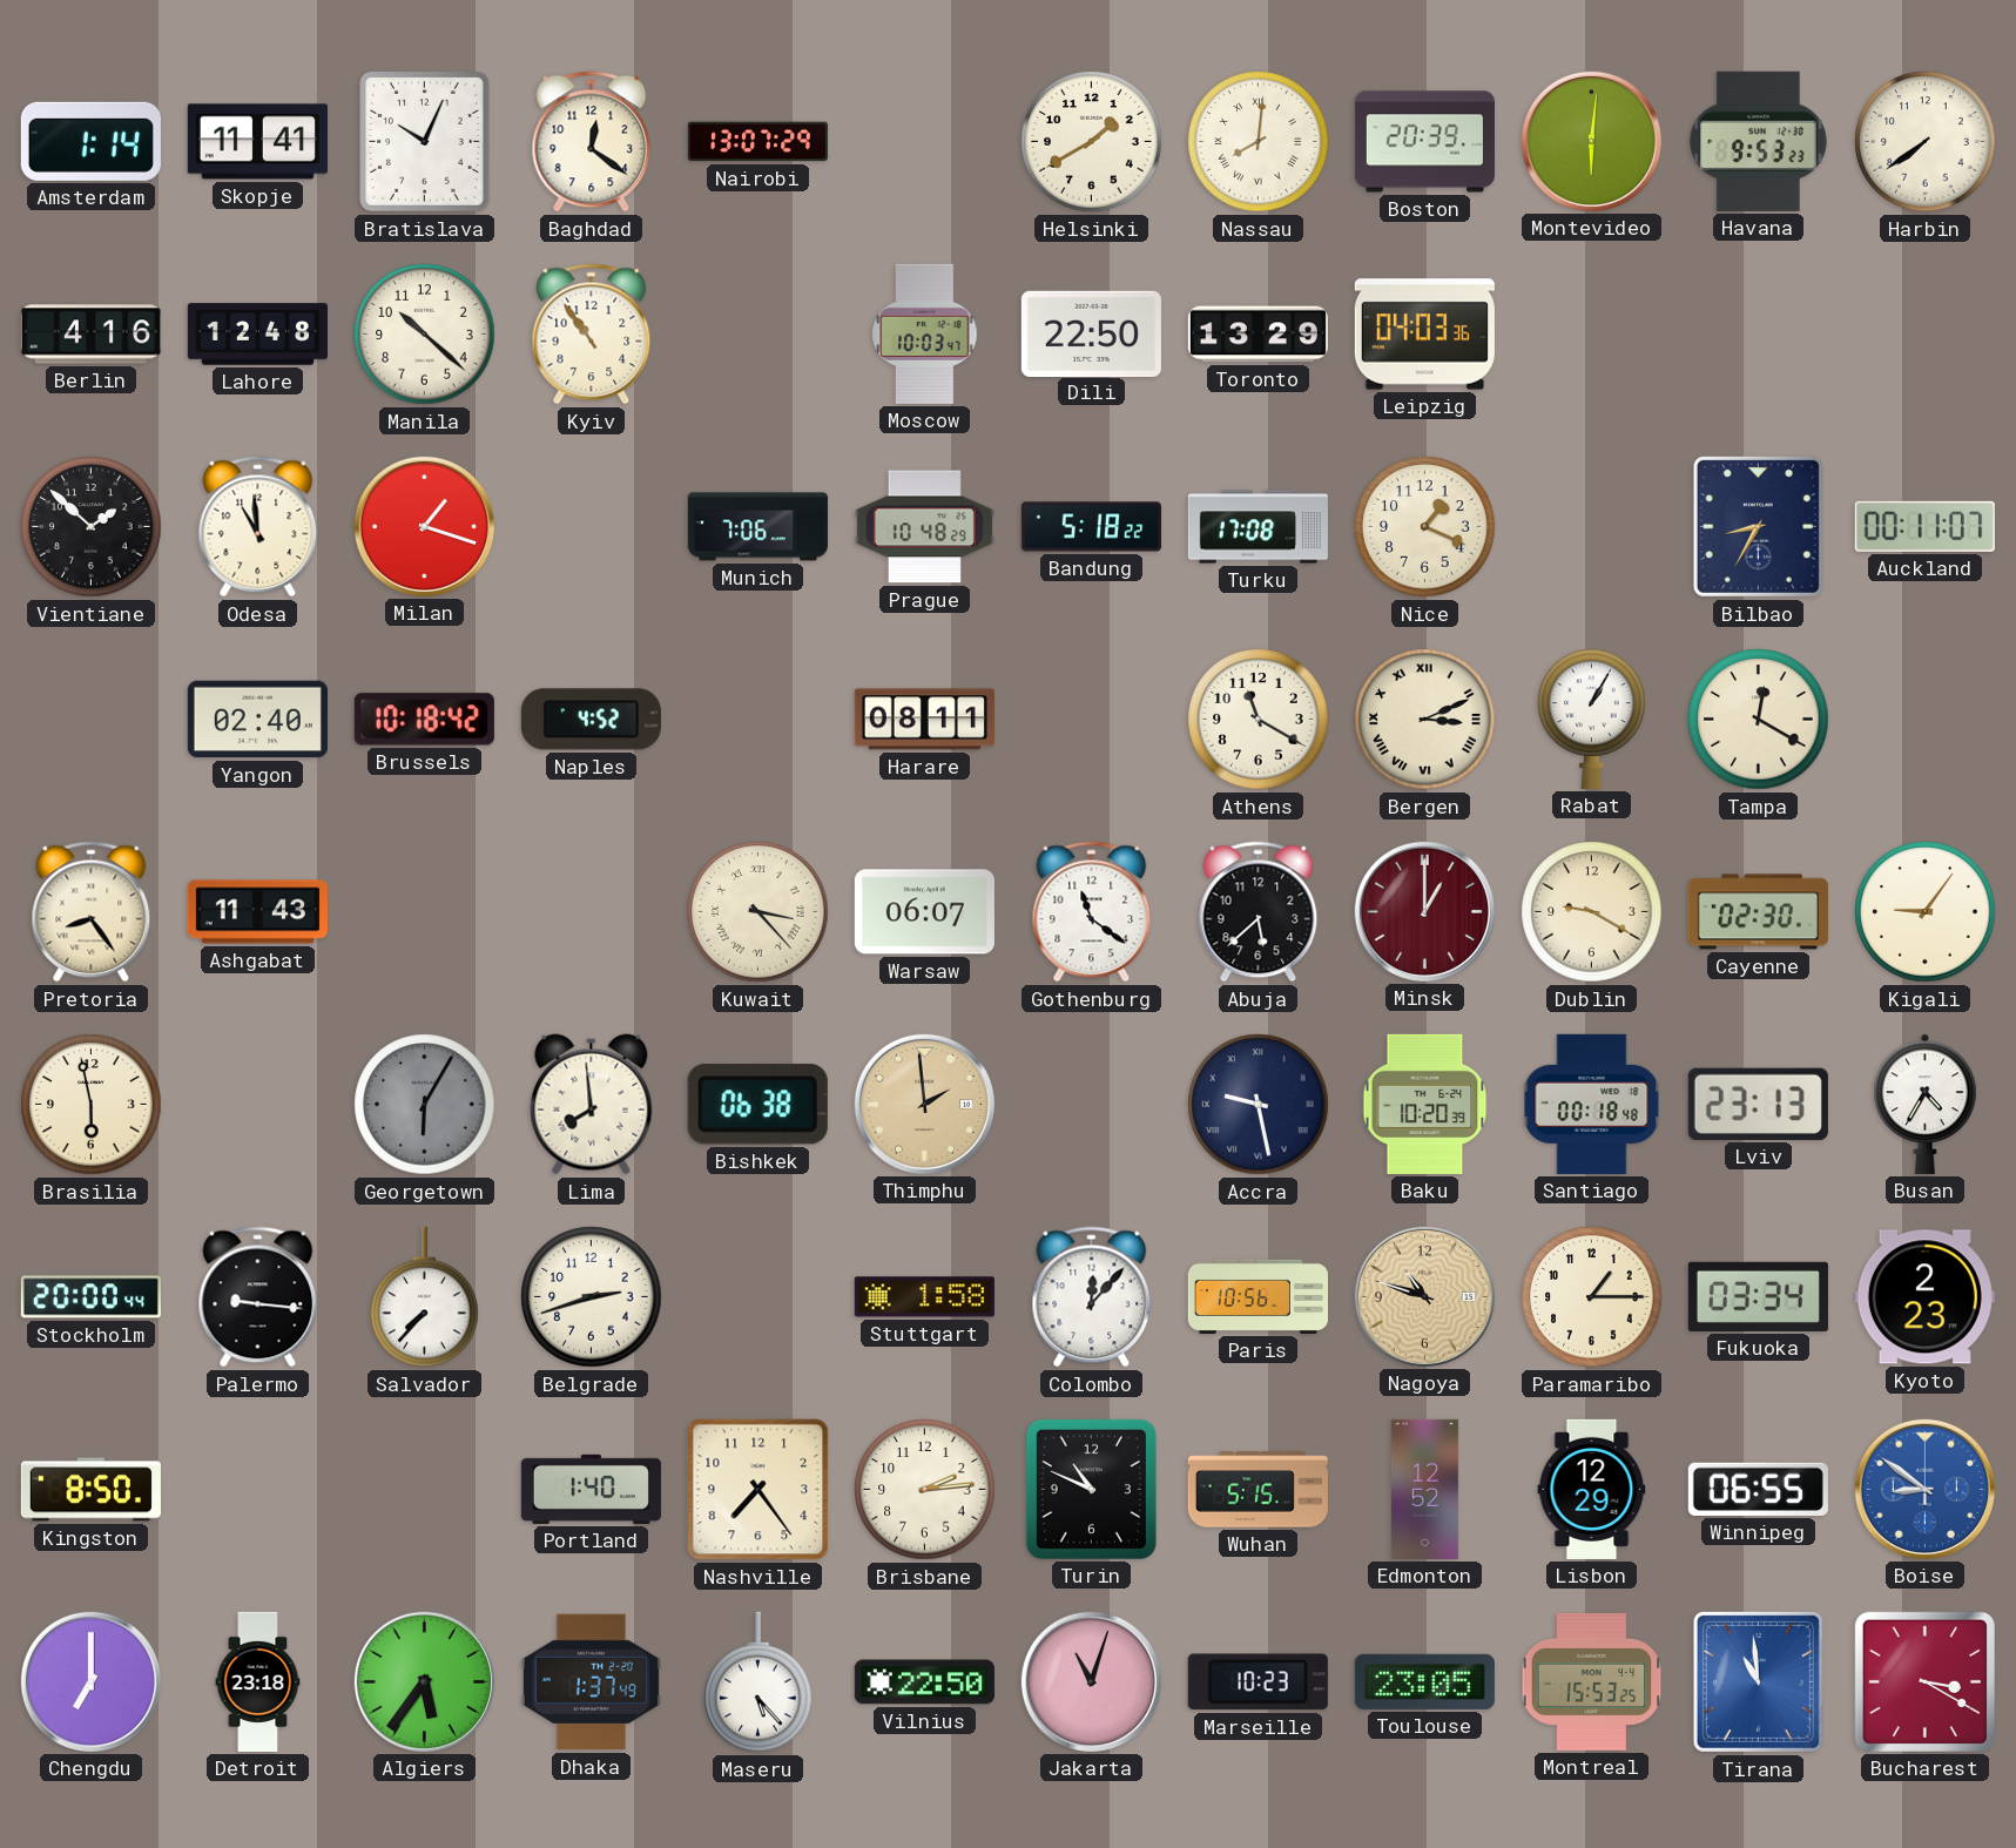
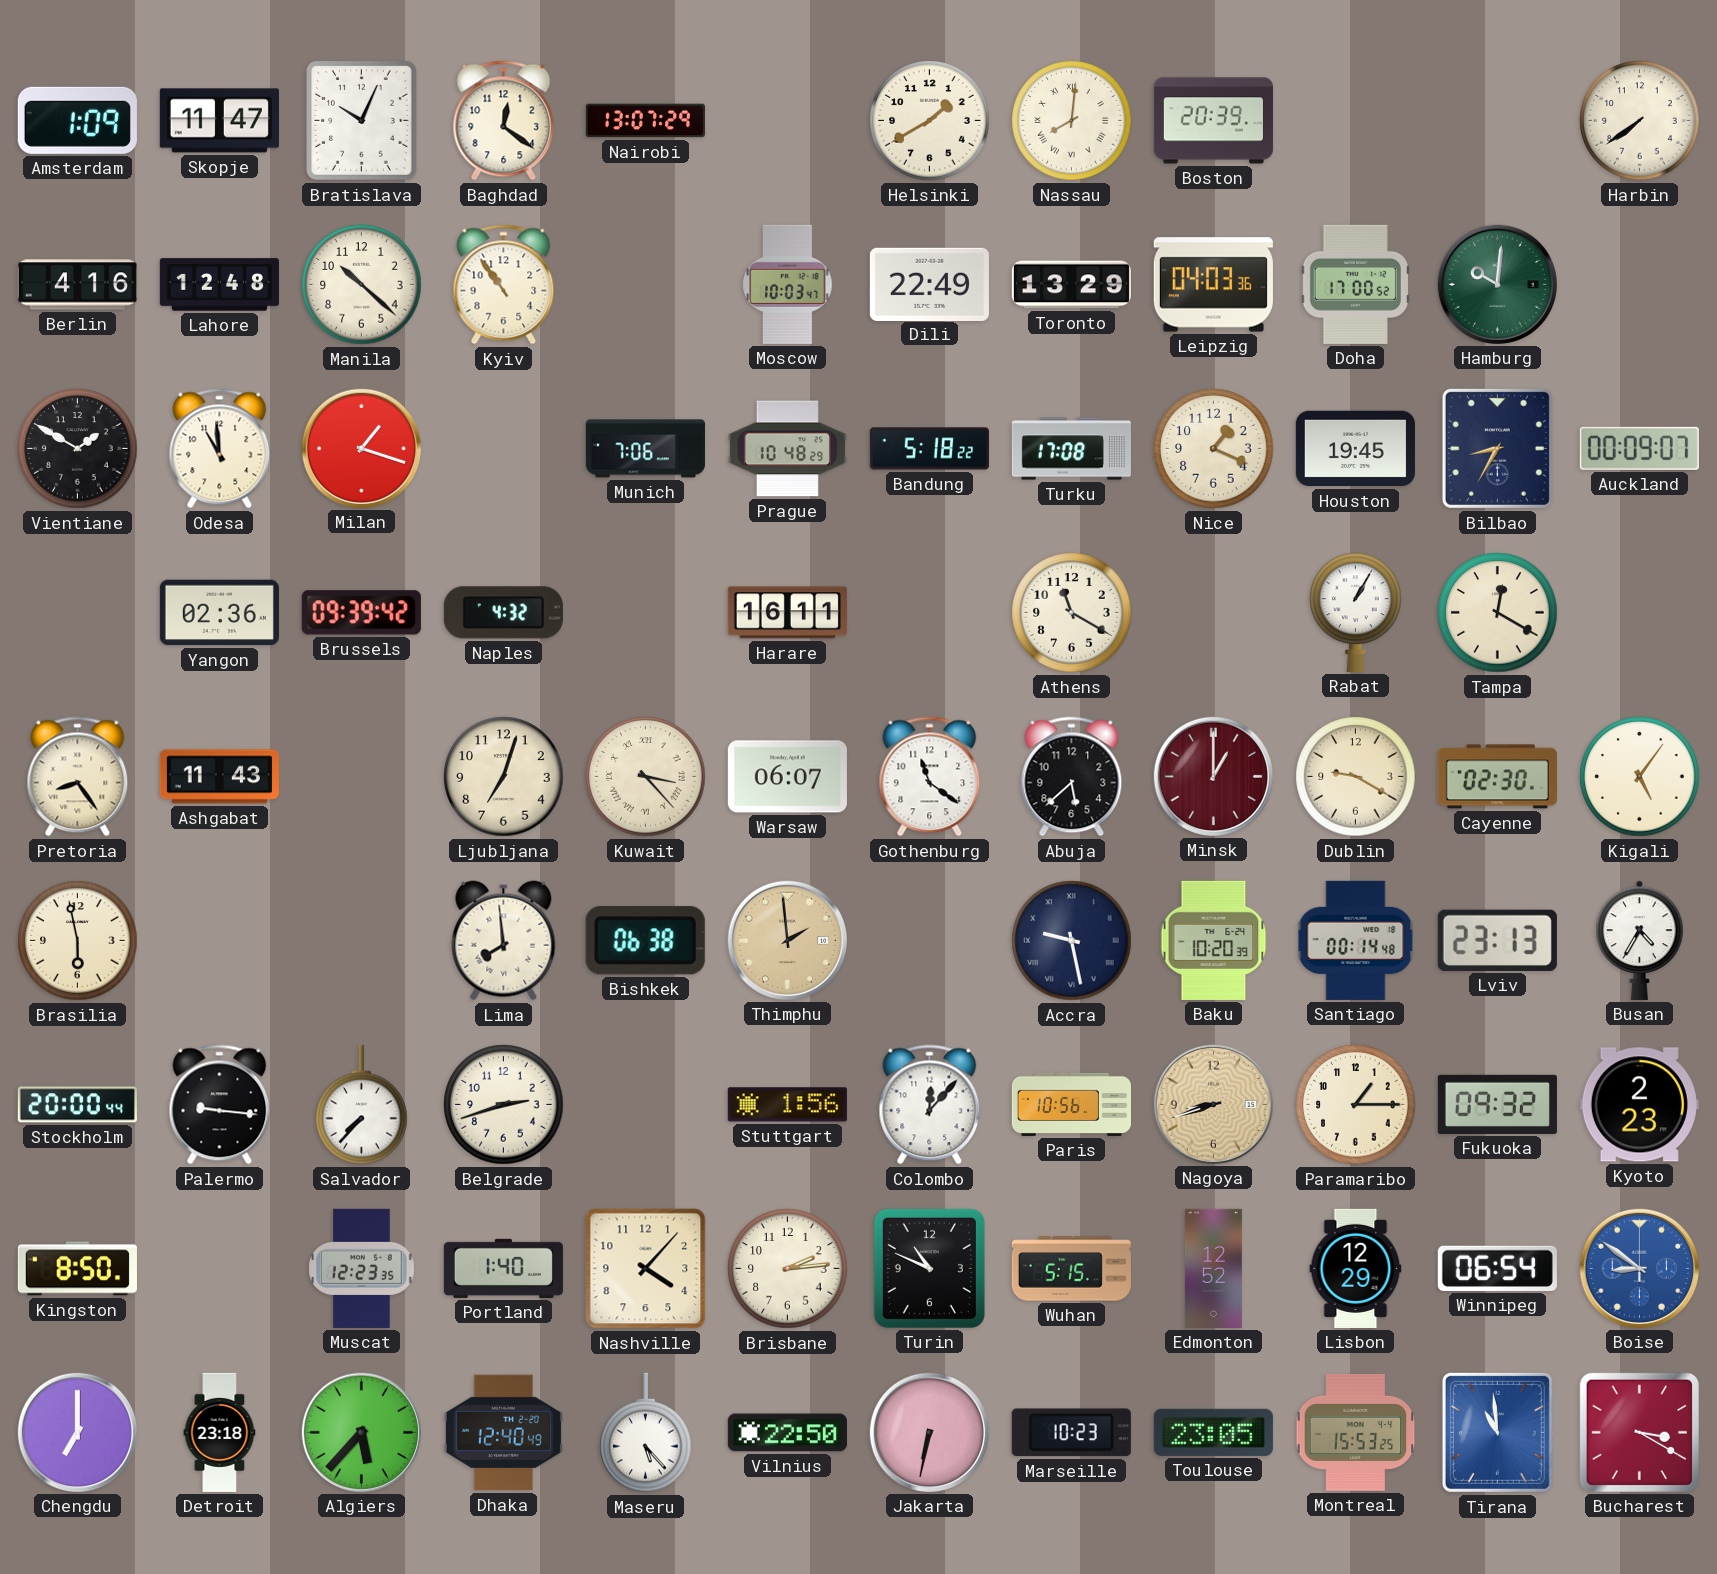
Amsterdam: 1:14 -> 1:09 (77, 120)
Skopje: 11:41 -> 11:47 (219, 121)
Montevideo: 6:01 -> none (1591, 141)
Havana: 9:53 -> none (1758, 141)
Dili: 22:50 -> 22:49 (929, 284)
Doha: none -> 17:00 (1355, 284)
Hamburg: none -> 10:01 (1497, 284)
Vientiane: 1:52 -> 1:50 (78, 449)
Houston: none -> 19:45 (1355, 449)
Auckland: 00:11 -> 00:09 (1639, 448)
Yangon: 02:40 -> 02:36 (219, 613)
Brussels: 10:18 -> 09:39 (361, 613)
Naples: 4:52 -> 4:32 (503, 613)
Harare: 08:11 -> 16:11 (787, 613)
Bergen: 3:11 -> none (1425, 720)
Ljubljana: none -> 7:03 (504, 777)
Kigali: 9:06 -> 5:06 (1640, 777)
Georgetown: 6:05 -> none (425, 1105)
Santiago: 00:18 -> 00:14 (1356, 940)
Stuttgart: 1:58 -> 1:56 (787, 1105)
Nagoya: 10:48 -> 8:42 (1213, 1104)
Fukuoka: 03:34 -> 09:32 (1497, 1104)
Muscat: none -> 12:23 (362, 1268)
Nashville: 7:24 -> 4:07 (646, 1269)
Winnipeg: 06:55 -> 06:54 (1497, 1268)
Algiers: 5:36 -> 5:37 (361, 1432)
Dhaka: 1:37 -> 12:40 (503, 1433)
Jakarta: 11:03 -> 6:32 (929, 1432)
